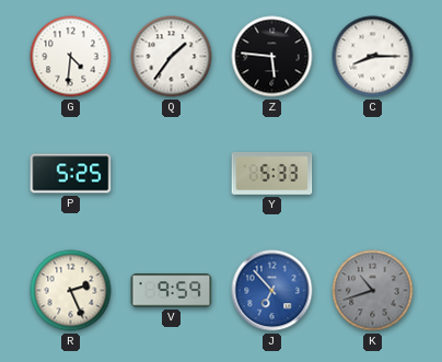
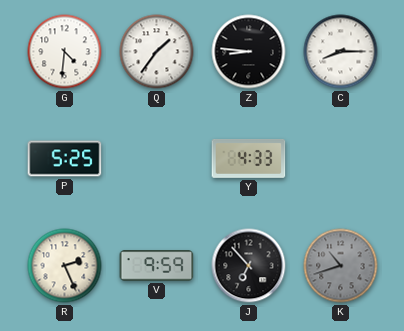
Z: 5:46 -> 8:46 (249, 52)
Y: 5:33 -> 4:33 (249, 159)
J dial: blue -> black (249, 266)
